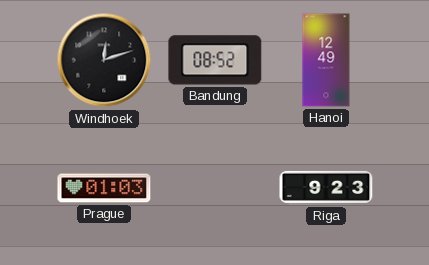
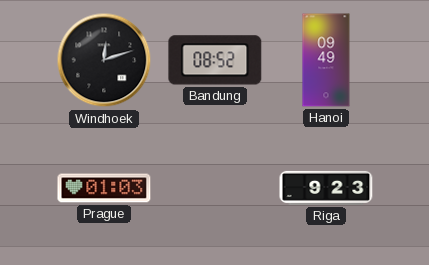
Hanoi: 12:49 -> 09:49 (326, 60)
